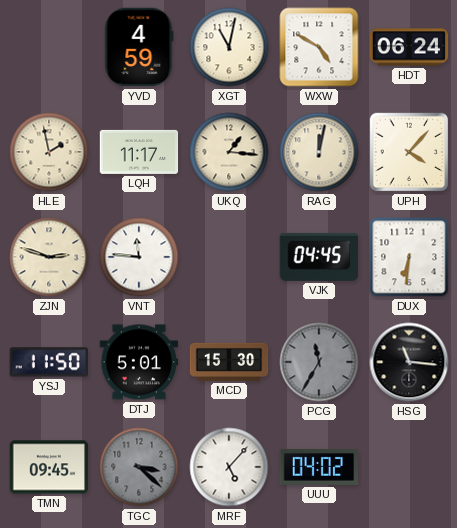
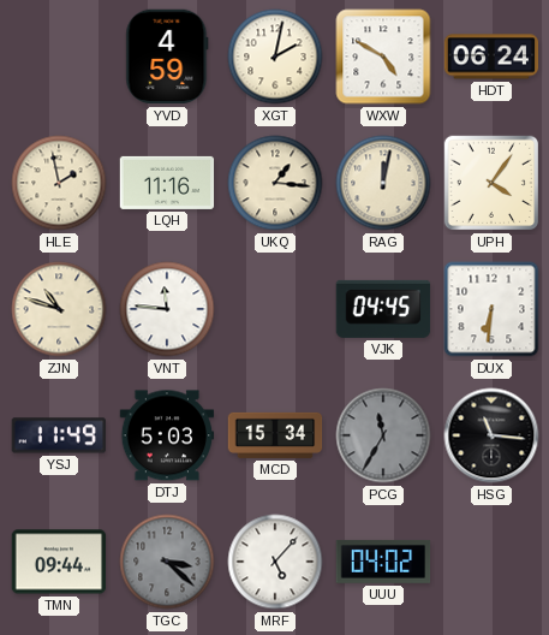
XGT: 11:02 -> 2:02 (275, 57)
LQH: 11:17 -> 11:16 (167, 183)
UPH: 4:07 -> 4:06 (491, 183)
ZJN: 2:48 -> 10:48 (59, 309)
YSJ: 11:50 -> 11:49 (58, 435)
DTJ: 5:01 -> 5:03 (167, 435)
MCD: 15:30 -> 15:34 (275, 435)
TMN: 09:45 -> 09:44 (59, 562)
